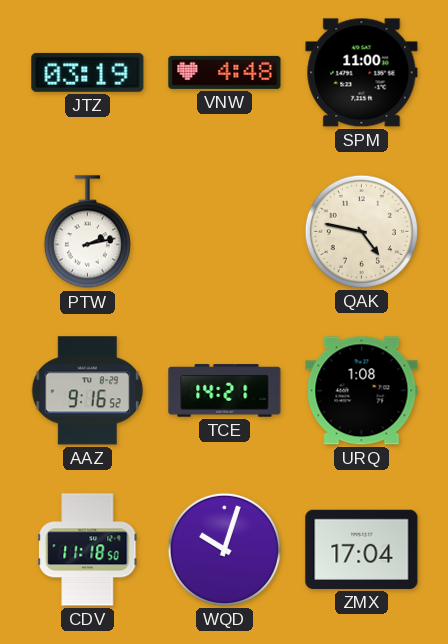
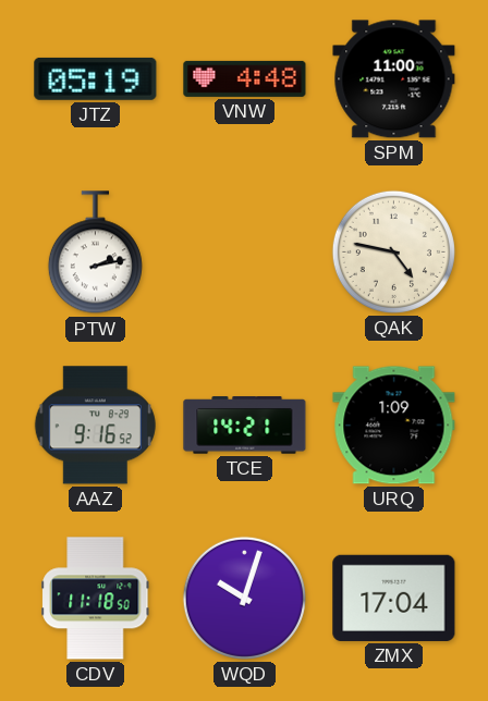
JTZ: 03:19 -> 05:19 (96, 78)
URQ: 1:08 -> 1:09 (394, 426)
